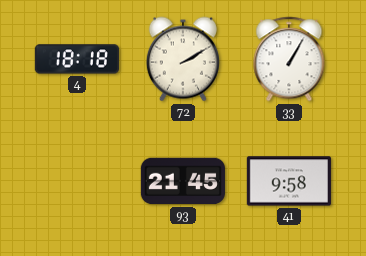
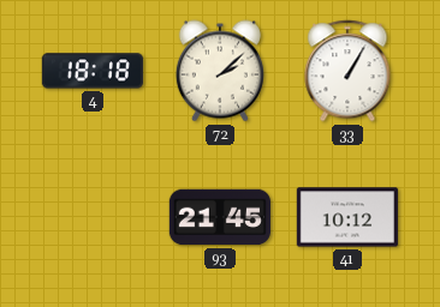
72: 2:10 -> 2:08 (220, 71)
41: 9:58 -> 10:12 (347, 217)
